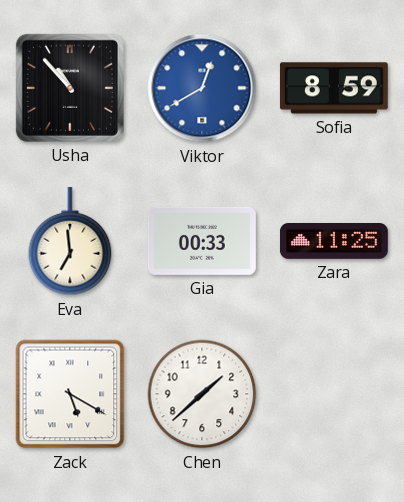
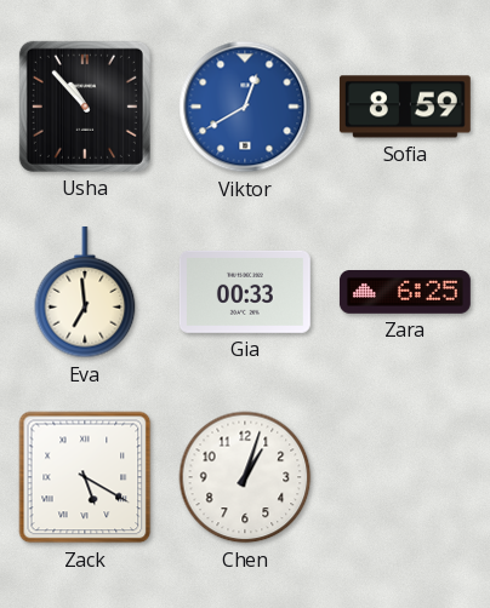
Zara: 11:25 -> 6:25 (405, 293)
Chen: 1:38 -> 1:03 (245, 477)
